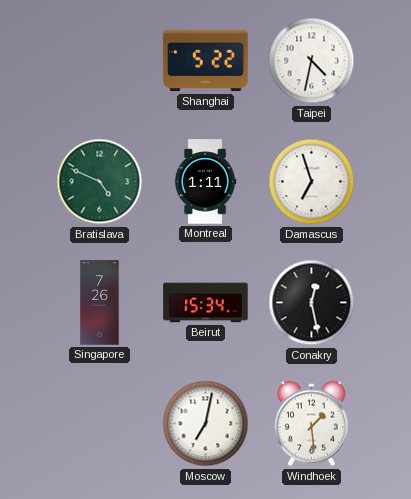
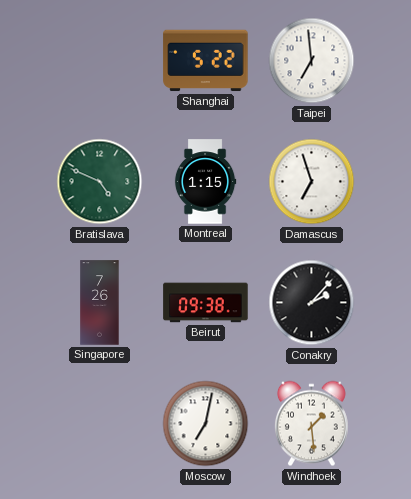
Taipei: 4:32 -> 6:59 (312, 61)
Montreal: 1:11 -> 1:15 (205, 182)
Beirut: 15:34 -> 09:38 (206, 303)
Conakry: 12:28 -> 2:07 (312, 303)
